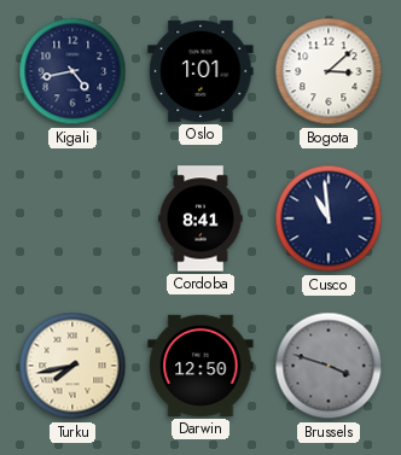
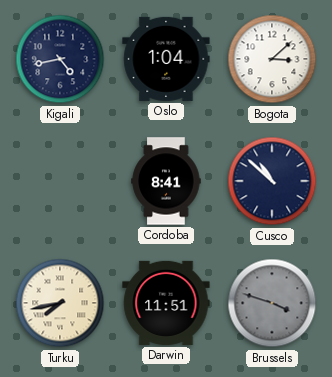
Oslo: 1:01 -> 1:04 (166, 59)
Cusco: 10:59 -> 10:52 (272, 181)
Darwin: 12:50 -> 11:51 (166, 303)
